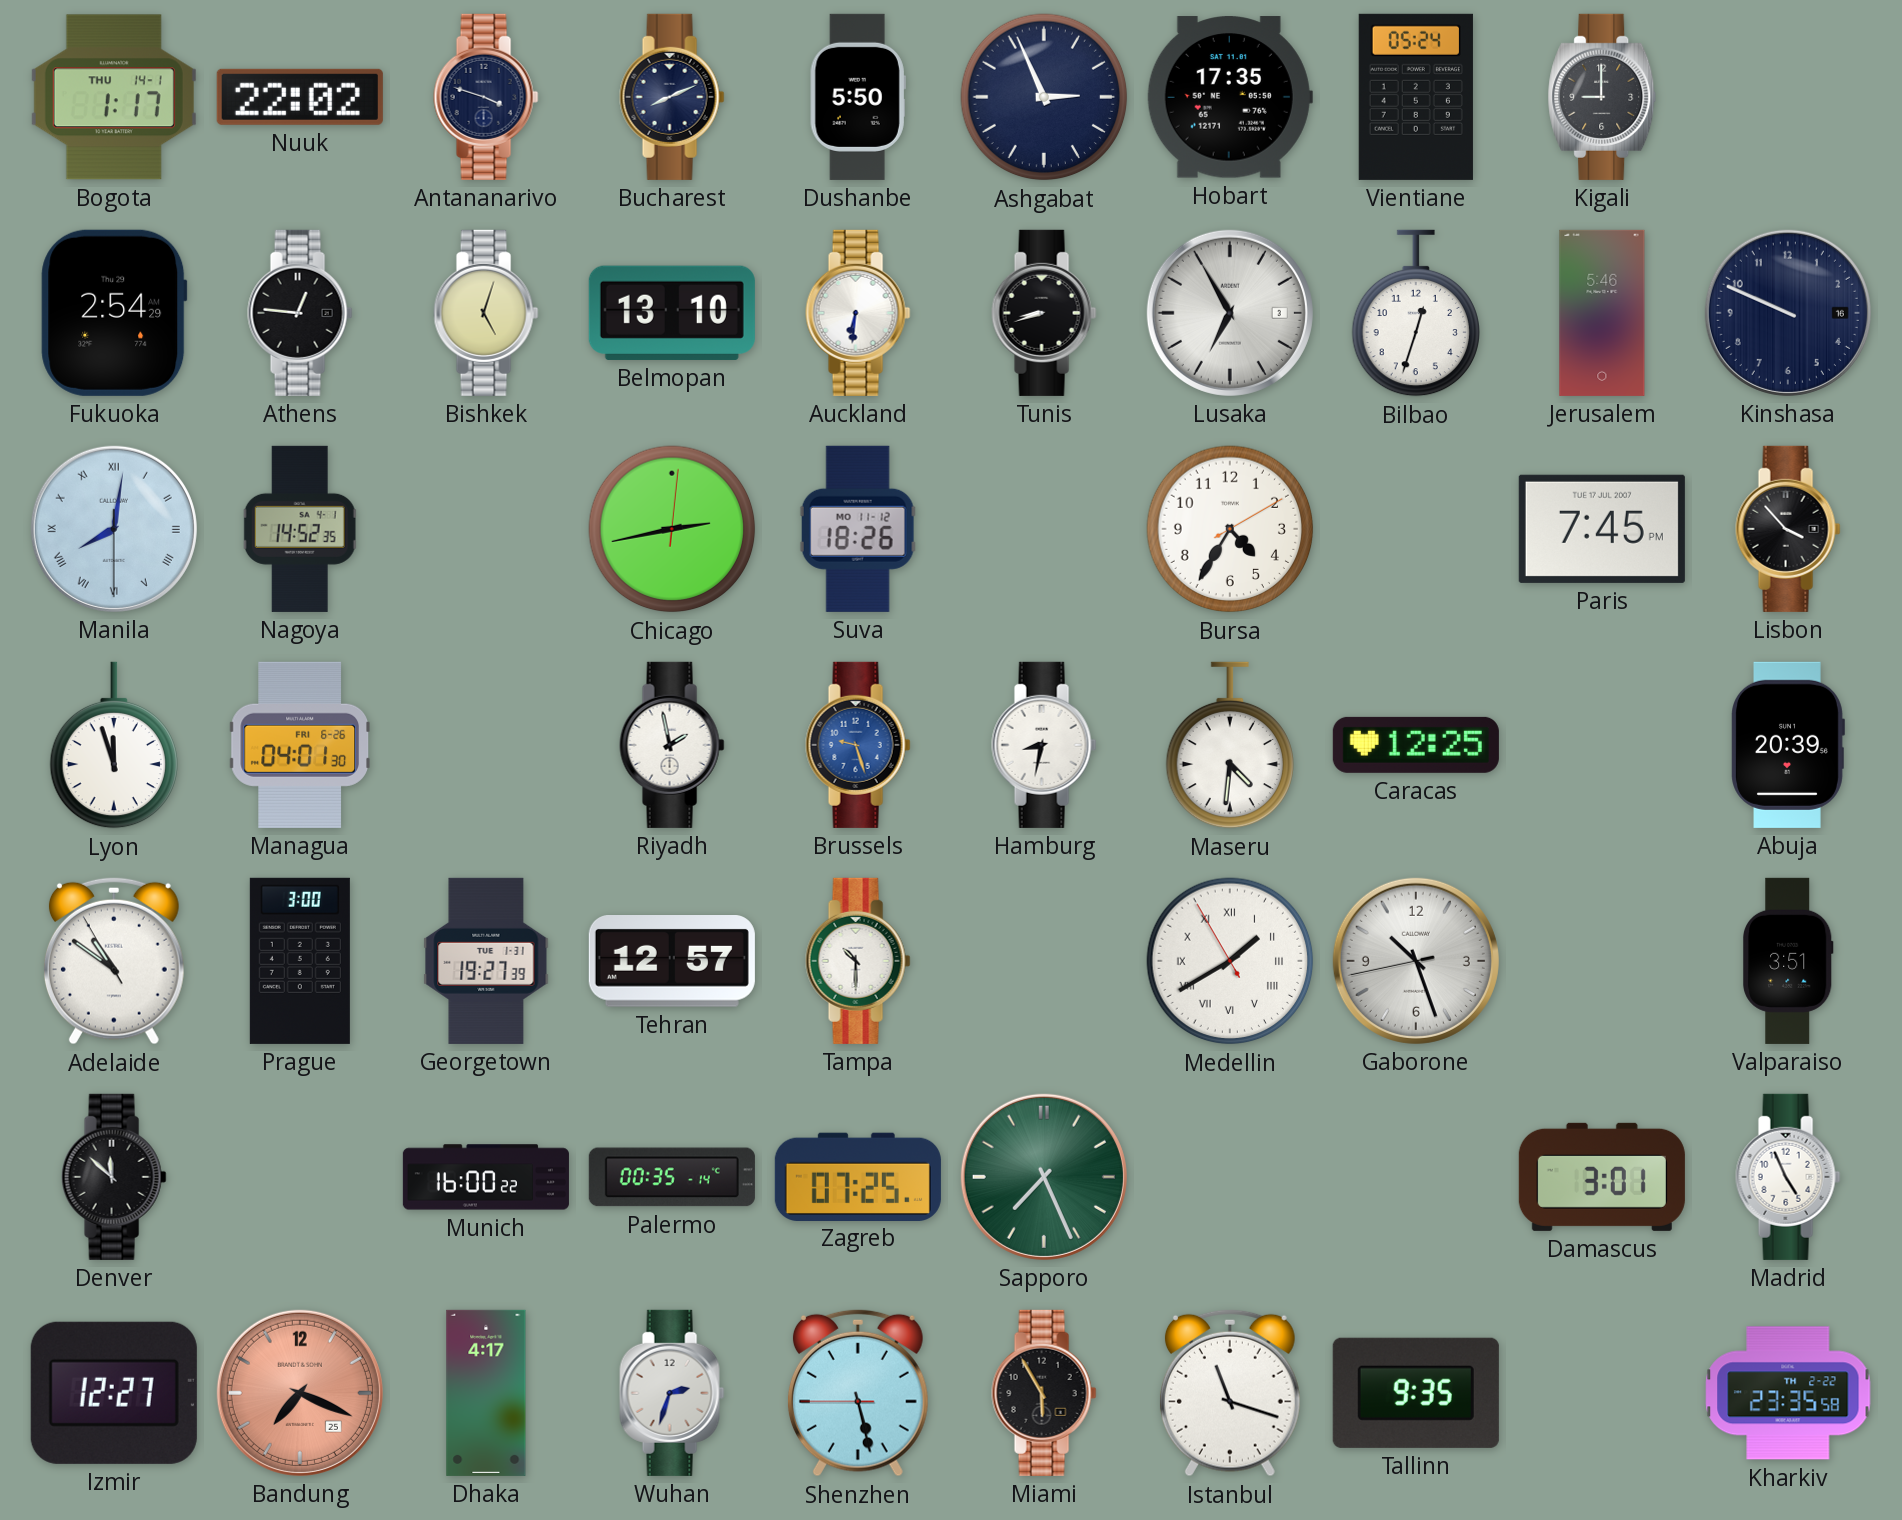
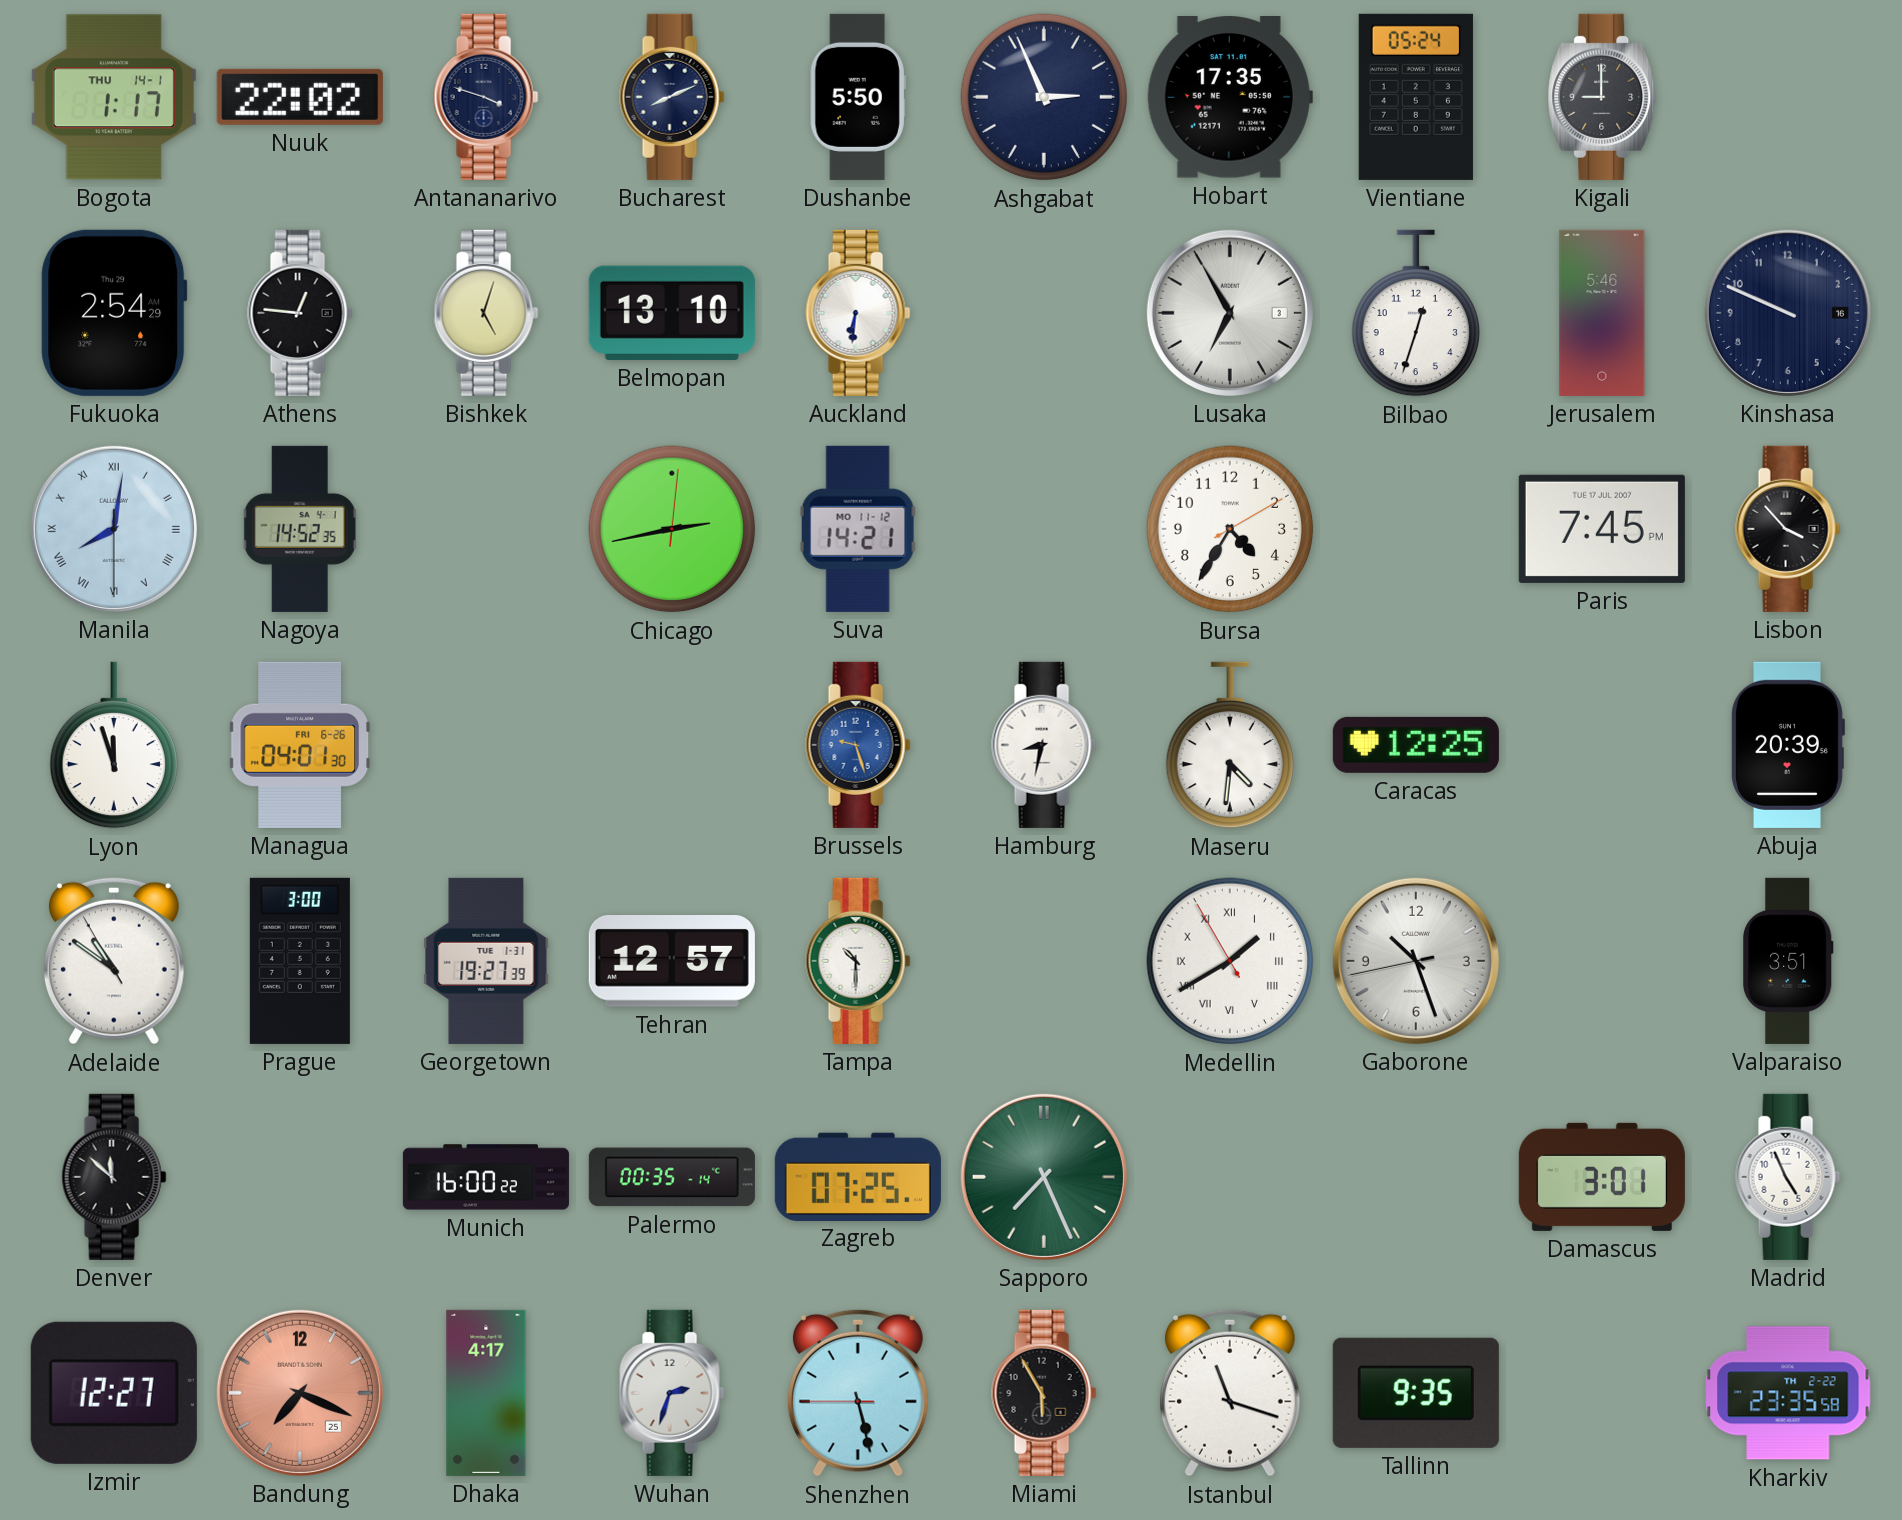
Tunis: 8:42 -> none (1044, 313)
Suva: 18:26 -> 14:21 (858, 529)
Riyadh: 1:58 -> none (672, 745)
